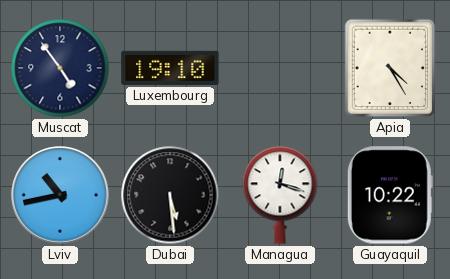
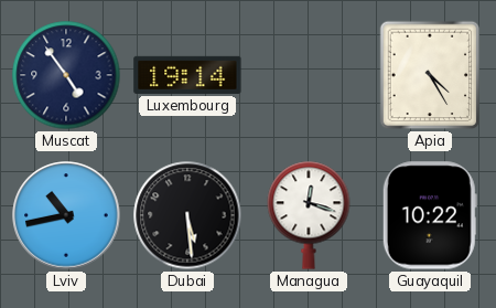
Luxembourg: 19:10 -> 19:14 (187, 75)
